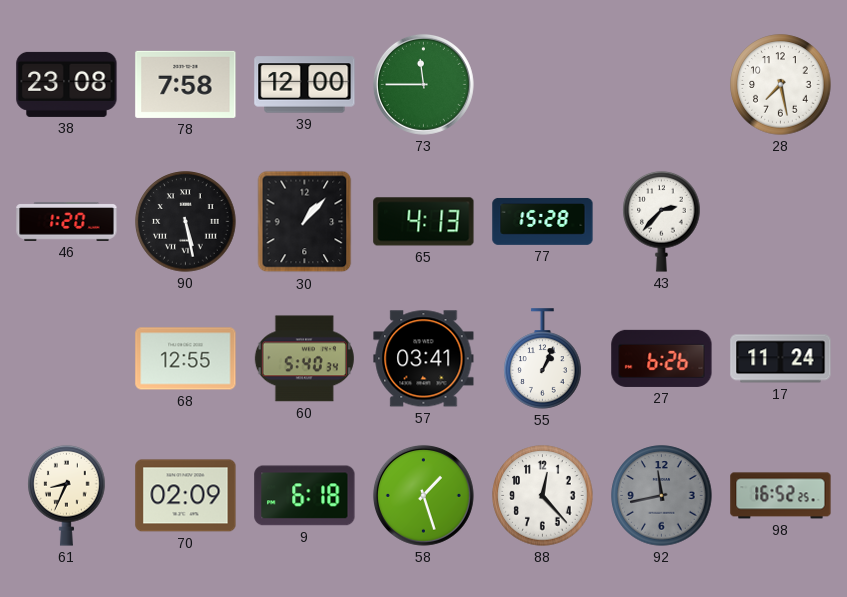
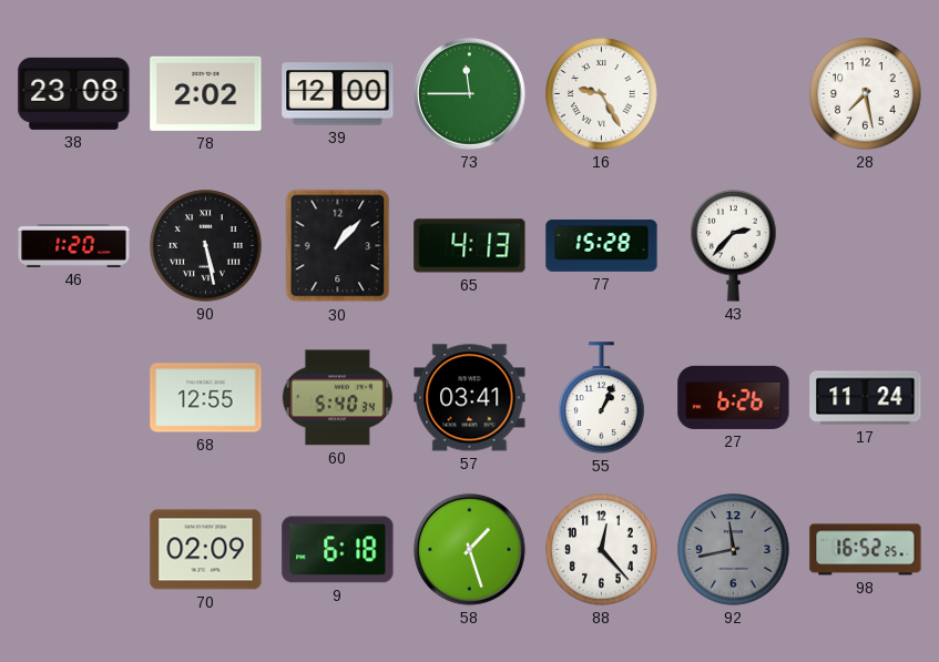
78: 7:58 -> 2:02 (206, 93)
16: none -> 9:25 (602, 94)
61: 8:34 -> none (67, 495)
